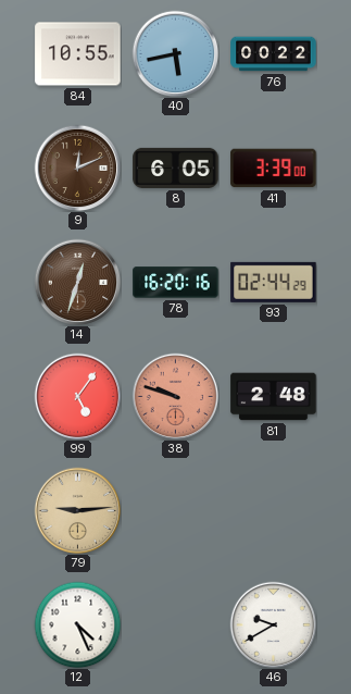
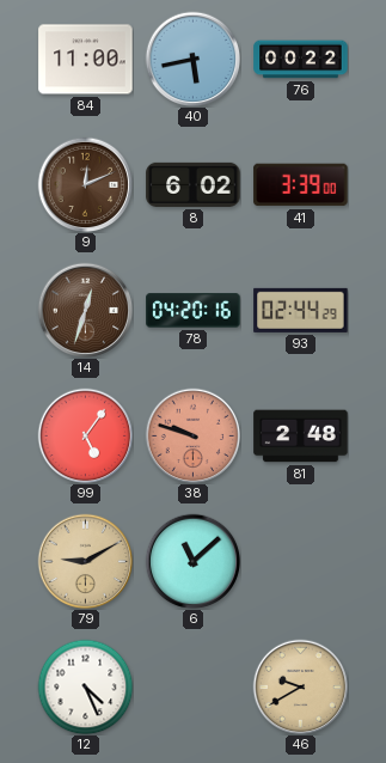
84: 10:55 -> 11:00 (86, 60)
8: 6:05 -> 6:02 (194, 184)
78: 16:20 -> 04:20 (194, 311)
79: 9:14 -> 9:10 (85, 561)
6: none -> 11:08 (192, 561)
46 dial: white -> champagne (300, 686)
